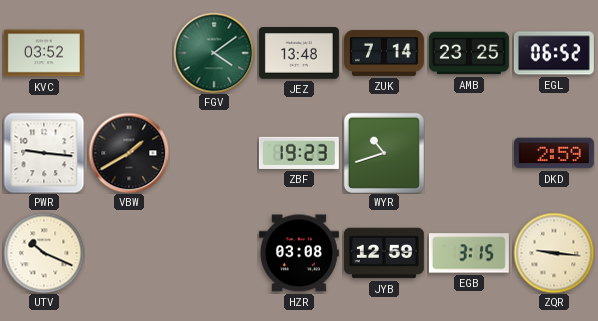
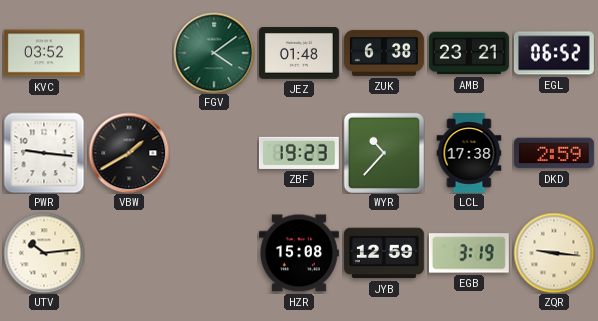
JEZ: 13:48 -> 01:48 (299, 53)
ZUK: 7:14 -> 6:38 (384, 53)
AMB: 23:25 -> 23:21 (469, 53)
WYR: 10:42 -> 10:37 (383, 152)
LCL: none -> 17:38 (469, 153)
UTV: 10:19 -> 10:14 (44, 253)
HZR: 03:08 -> 15:08 (299, 253)
EGB: 3:15 -> 3:19 (469, 253)
